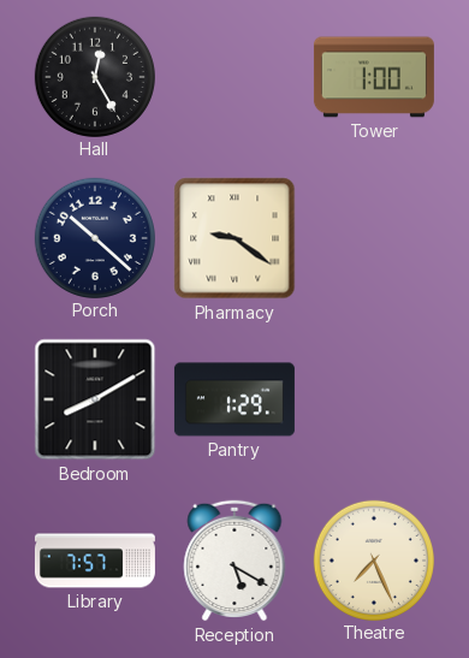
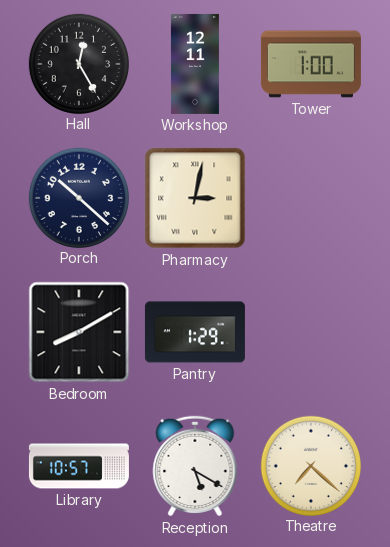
Workshop: none -> 12:11 (195, 64)
Pharmacy: 9:21 -> 3:02 (195, 198)
Library: 7:57 -> 10:57 (79, 466)
Theatre: 7:26 -> 7:22 (310, 465)
